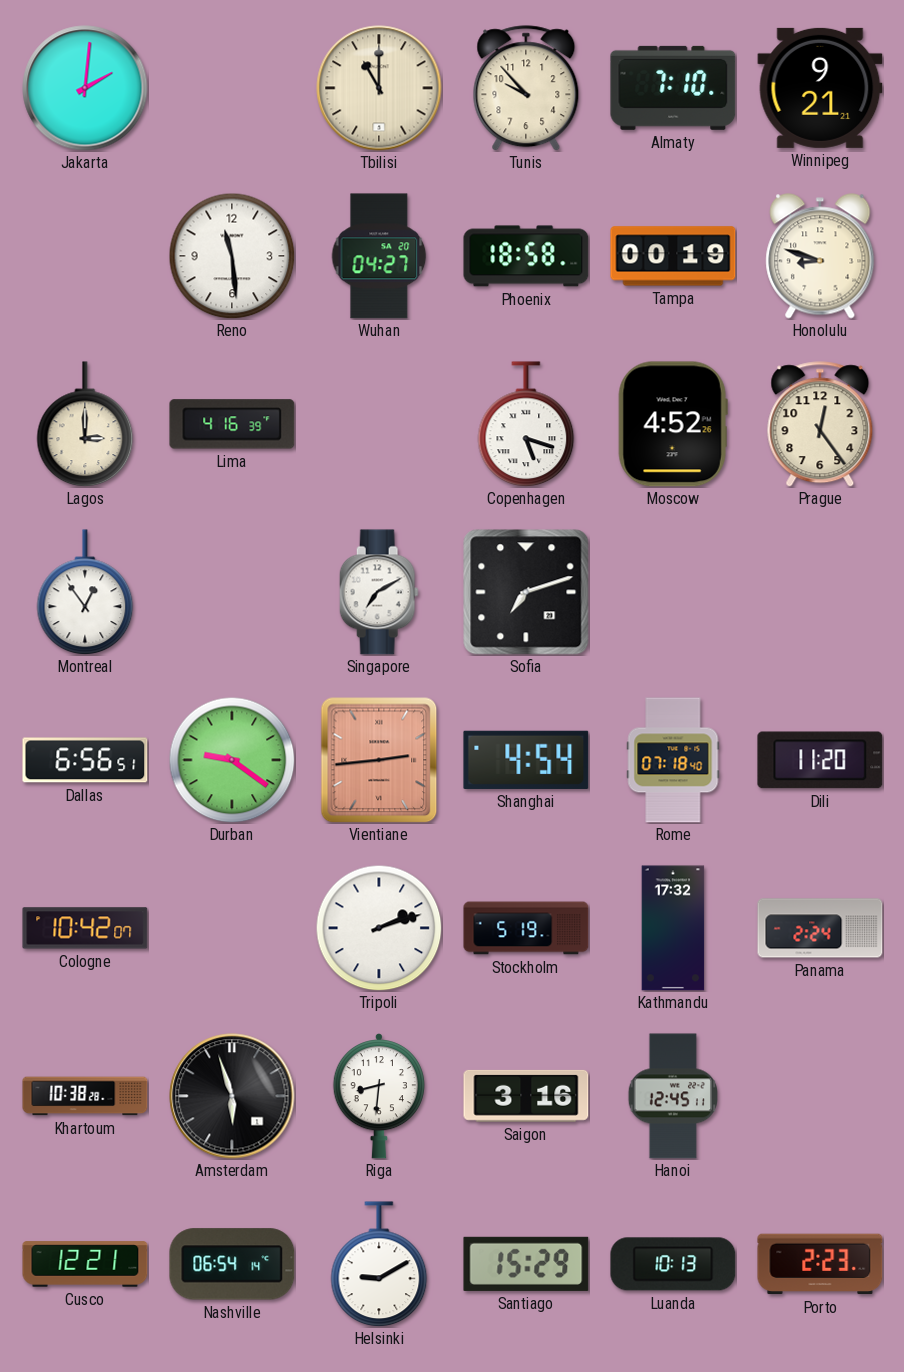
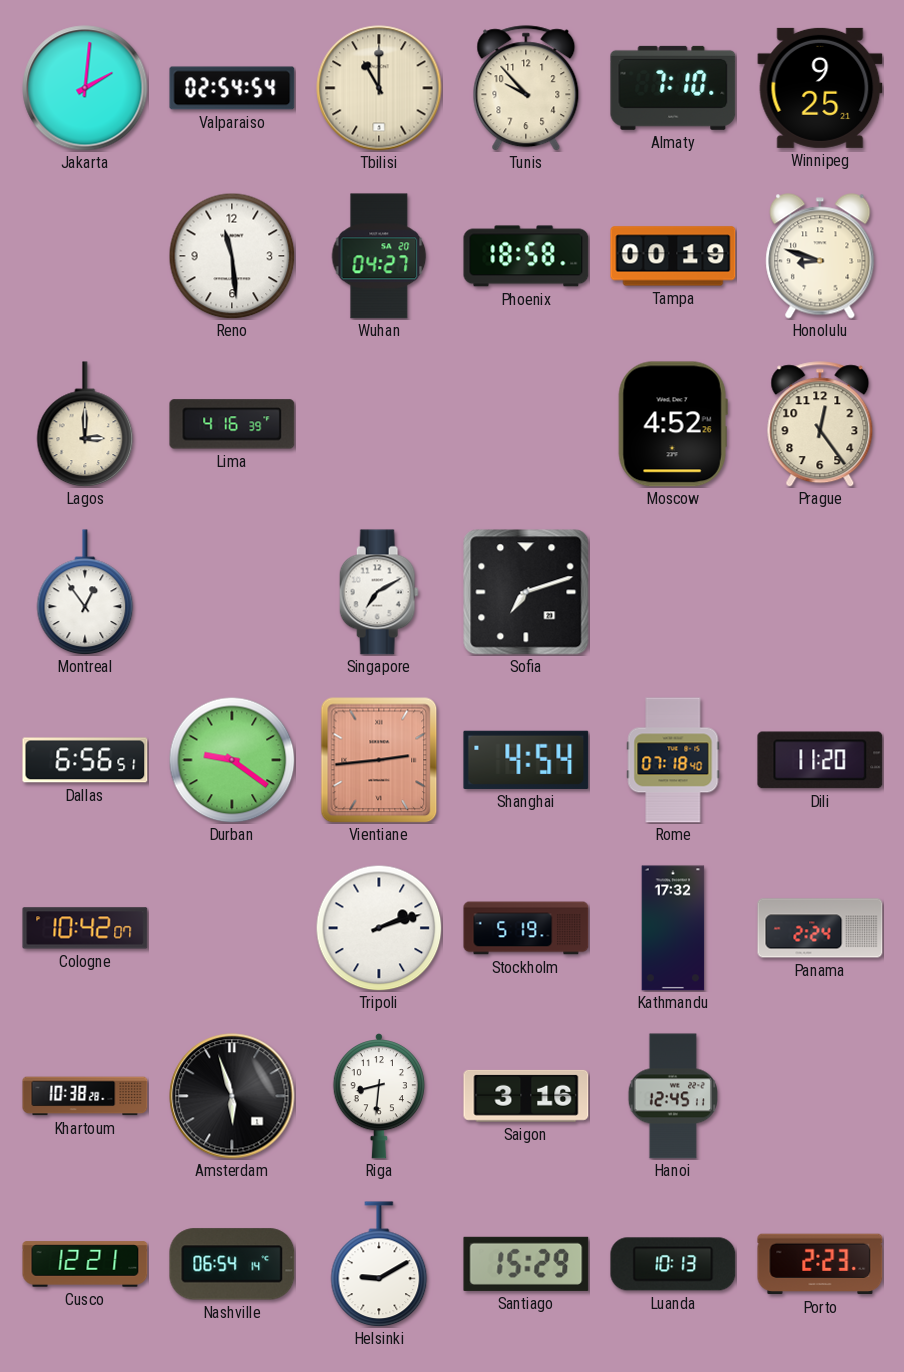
Valparaiso: none -> 02:54 (232, 88)
Winnipeg: 9:21 -> 9:25 (820, 88)
Copenhagen: 5:18 -> none (526, 424)
